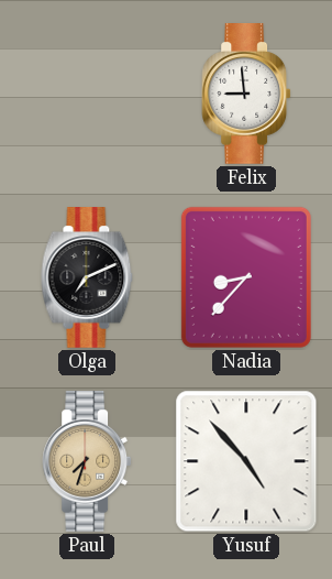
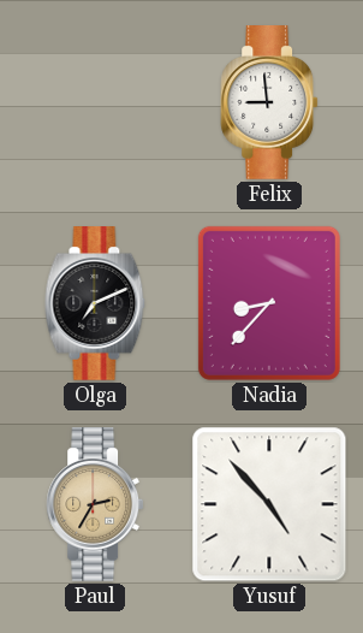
Paul: 7:33 -> 2:35 (95, 505)
